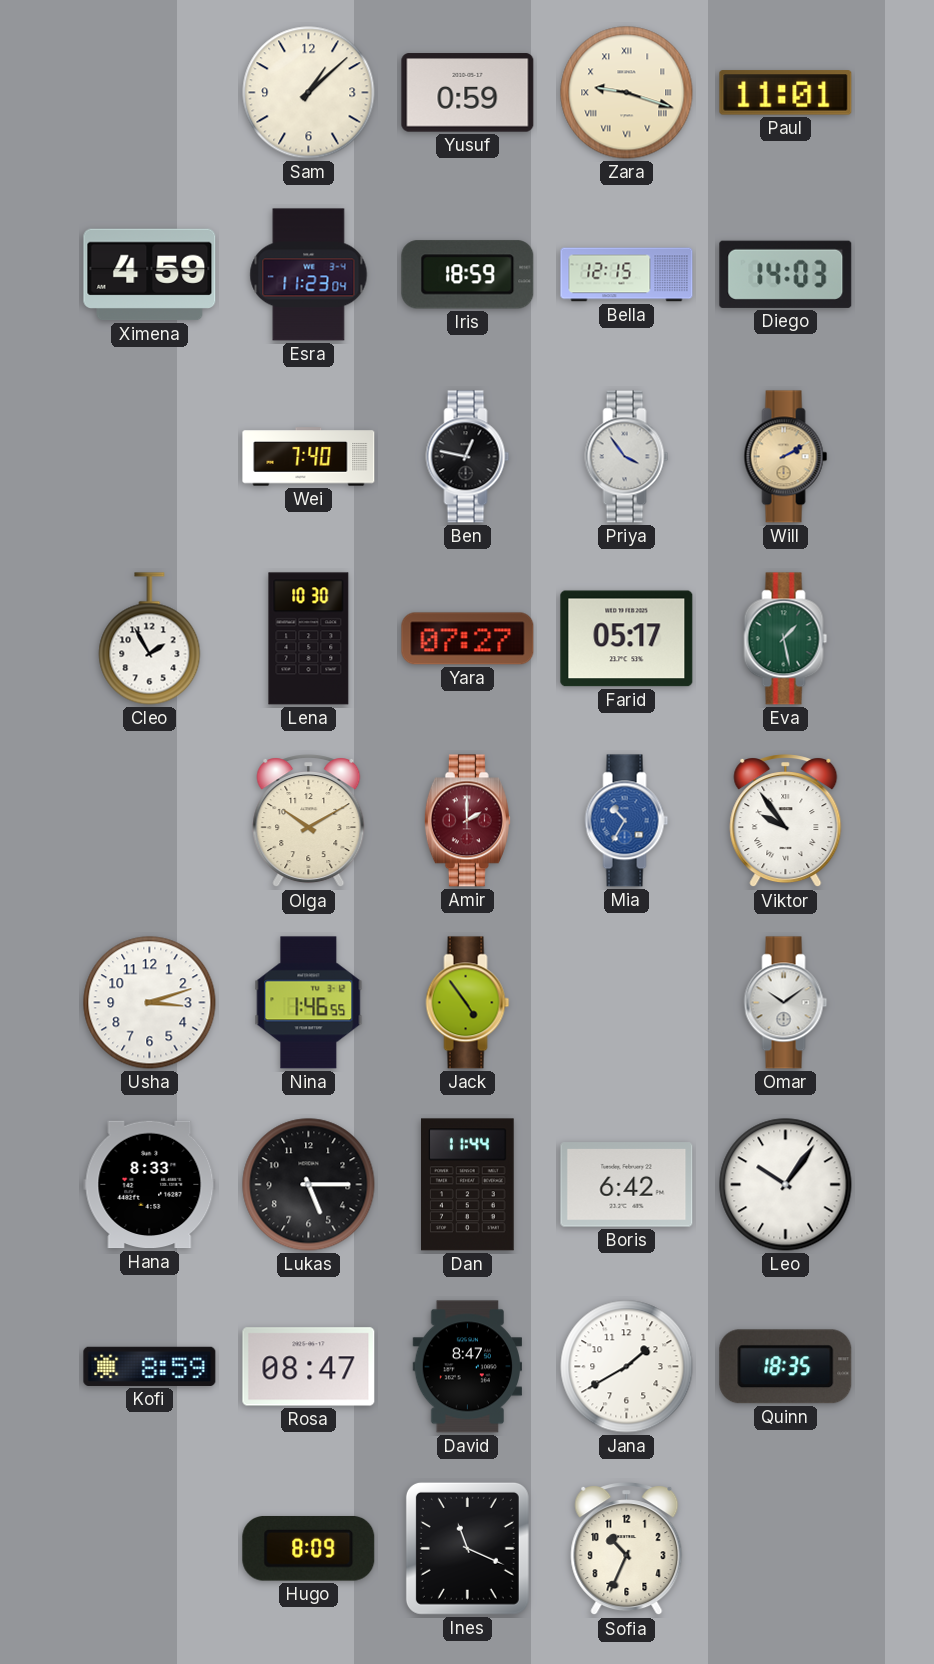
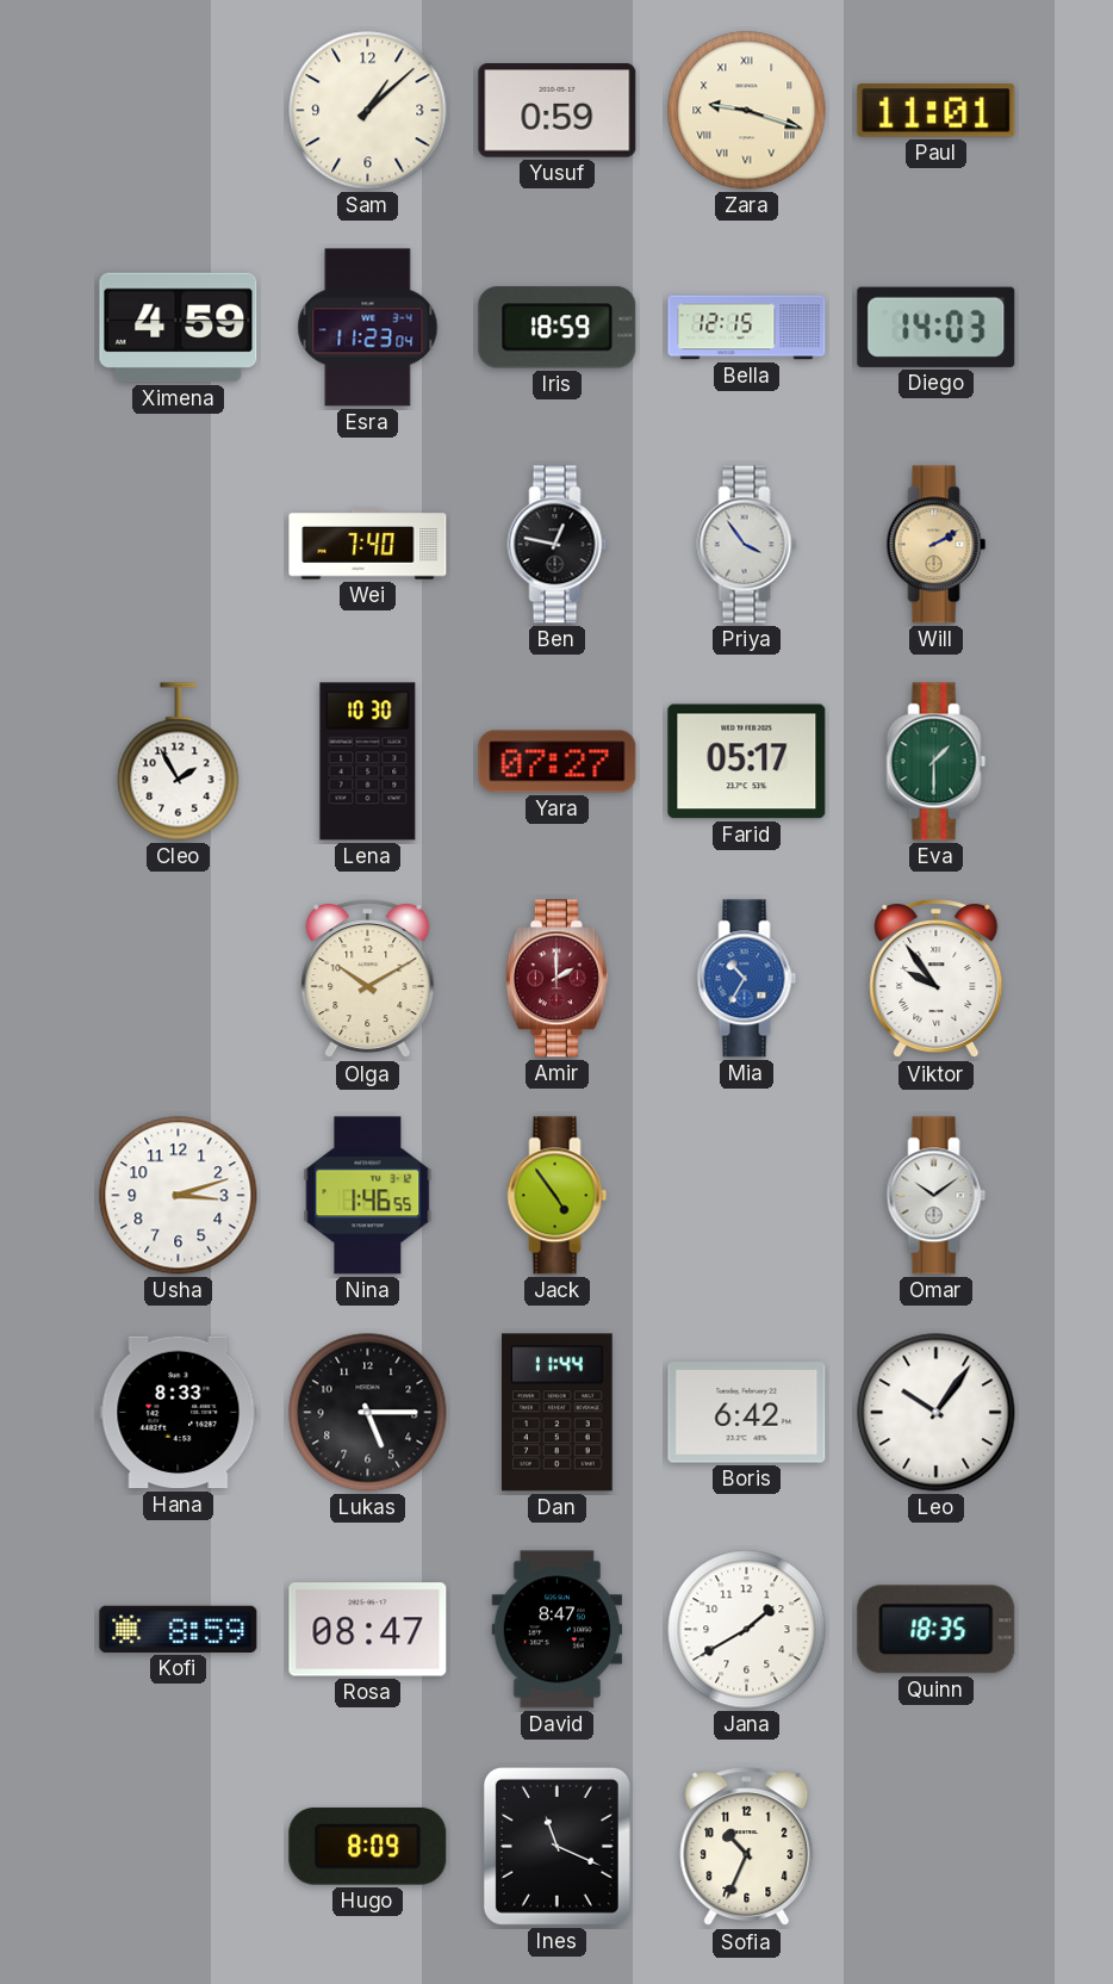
Eva: 1:28 -> 1:30 (937, 762)
